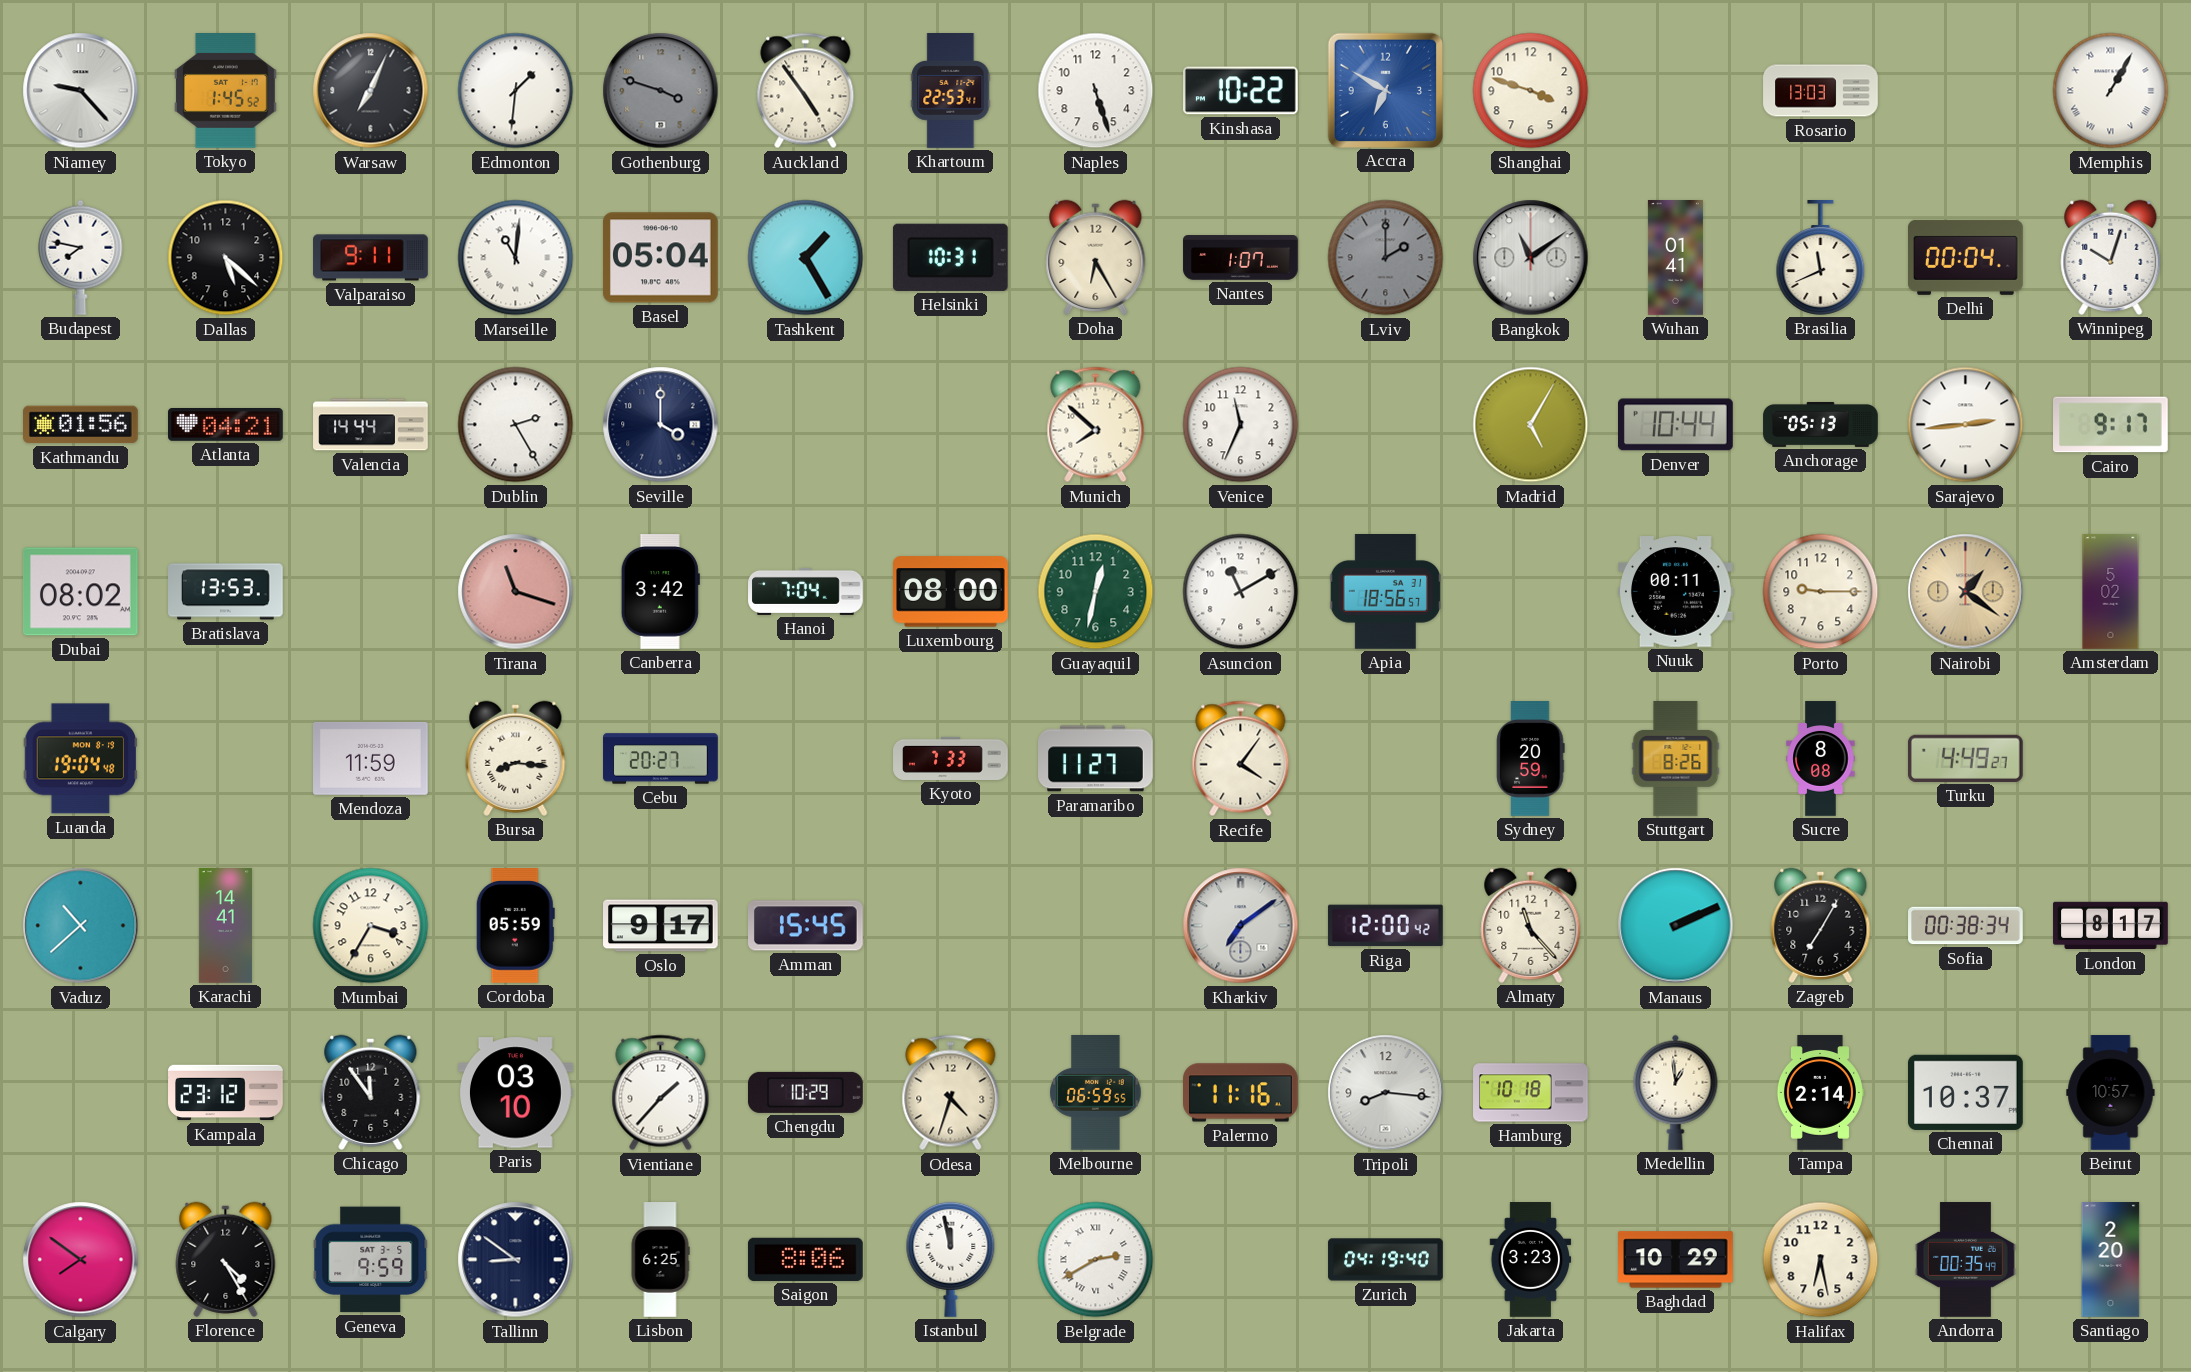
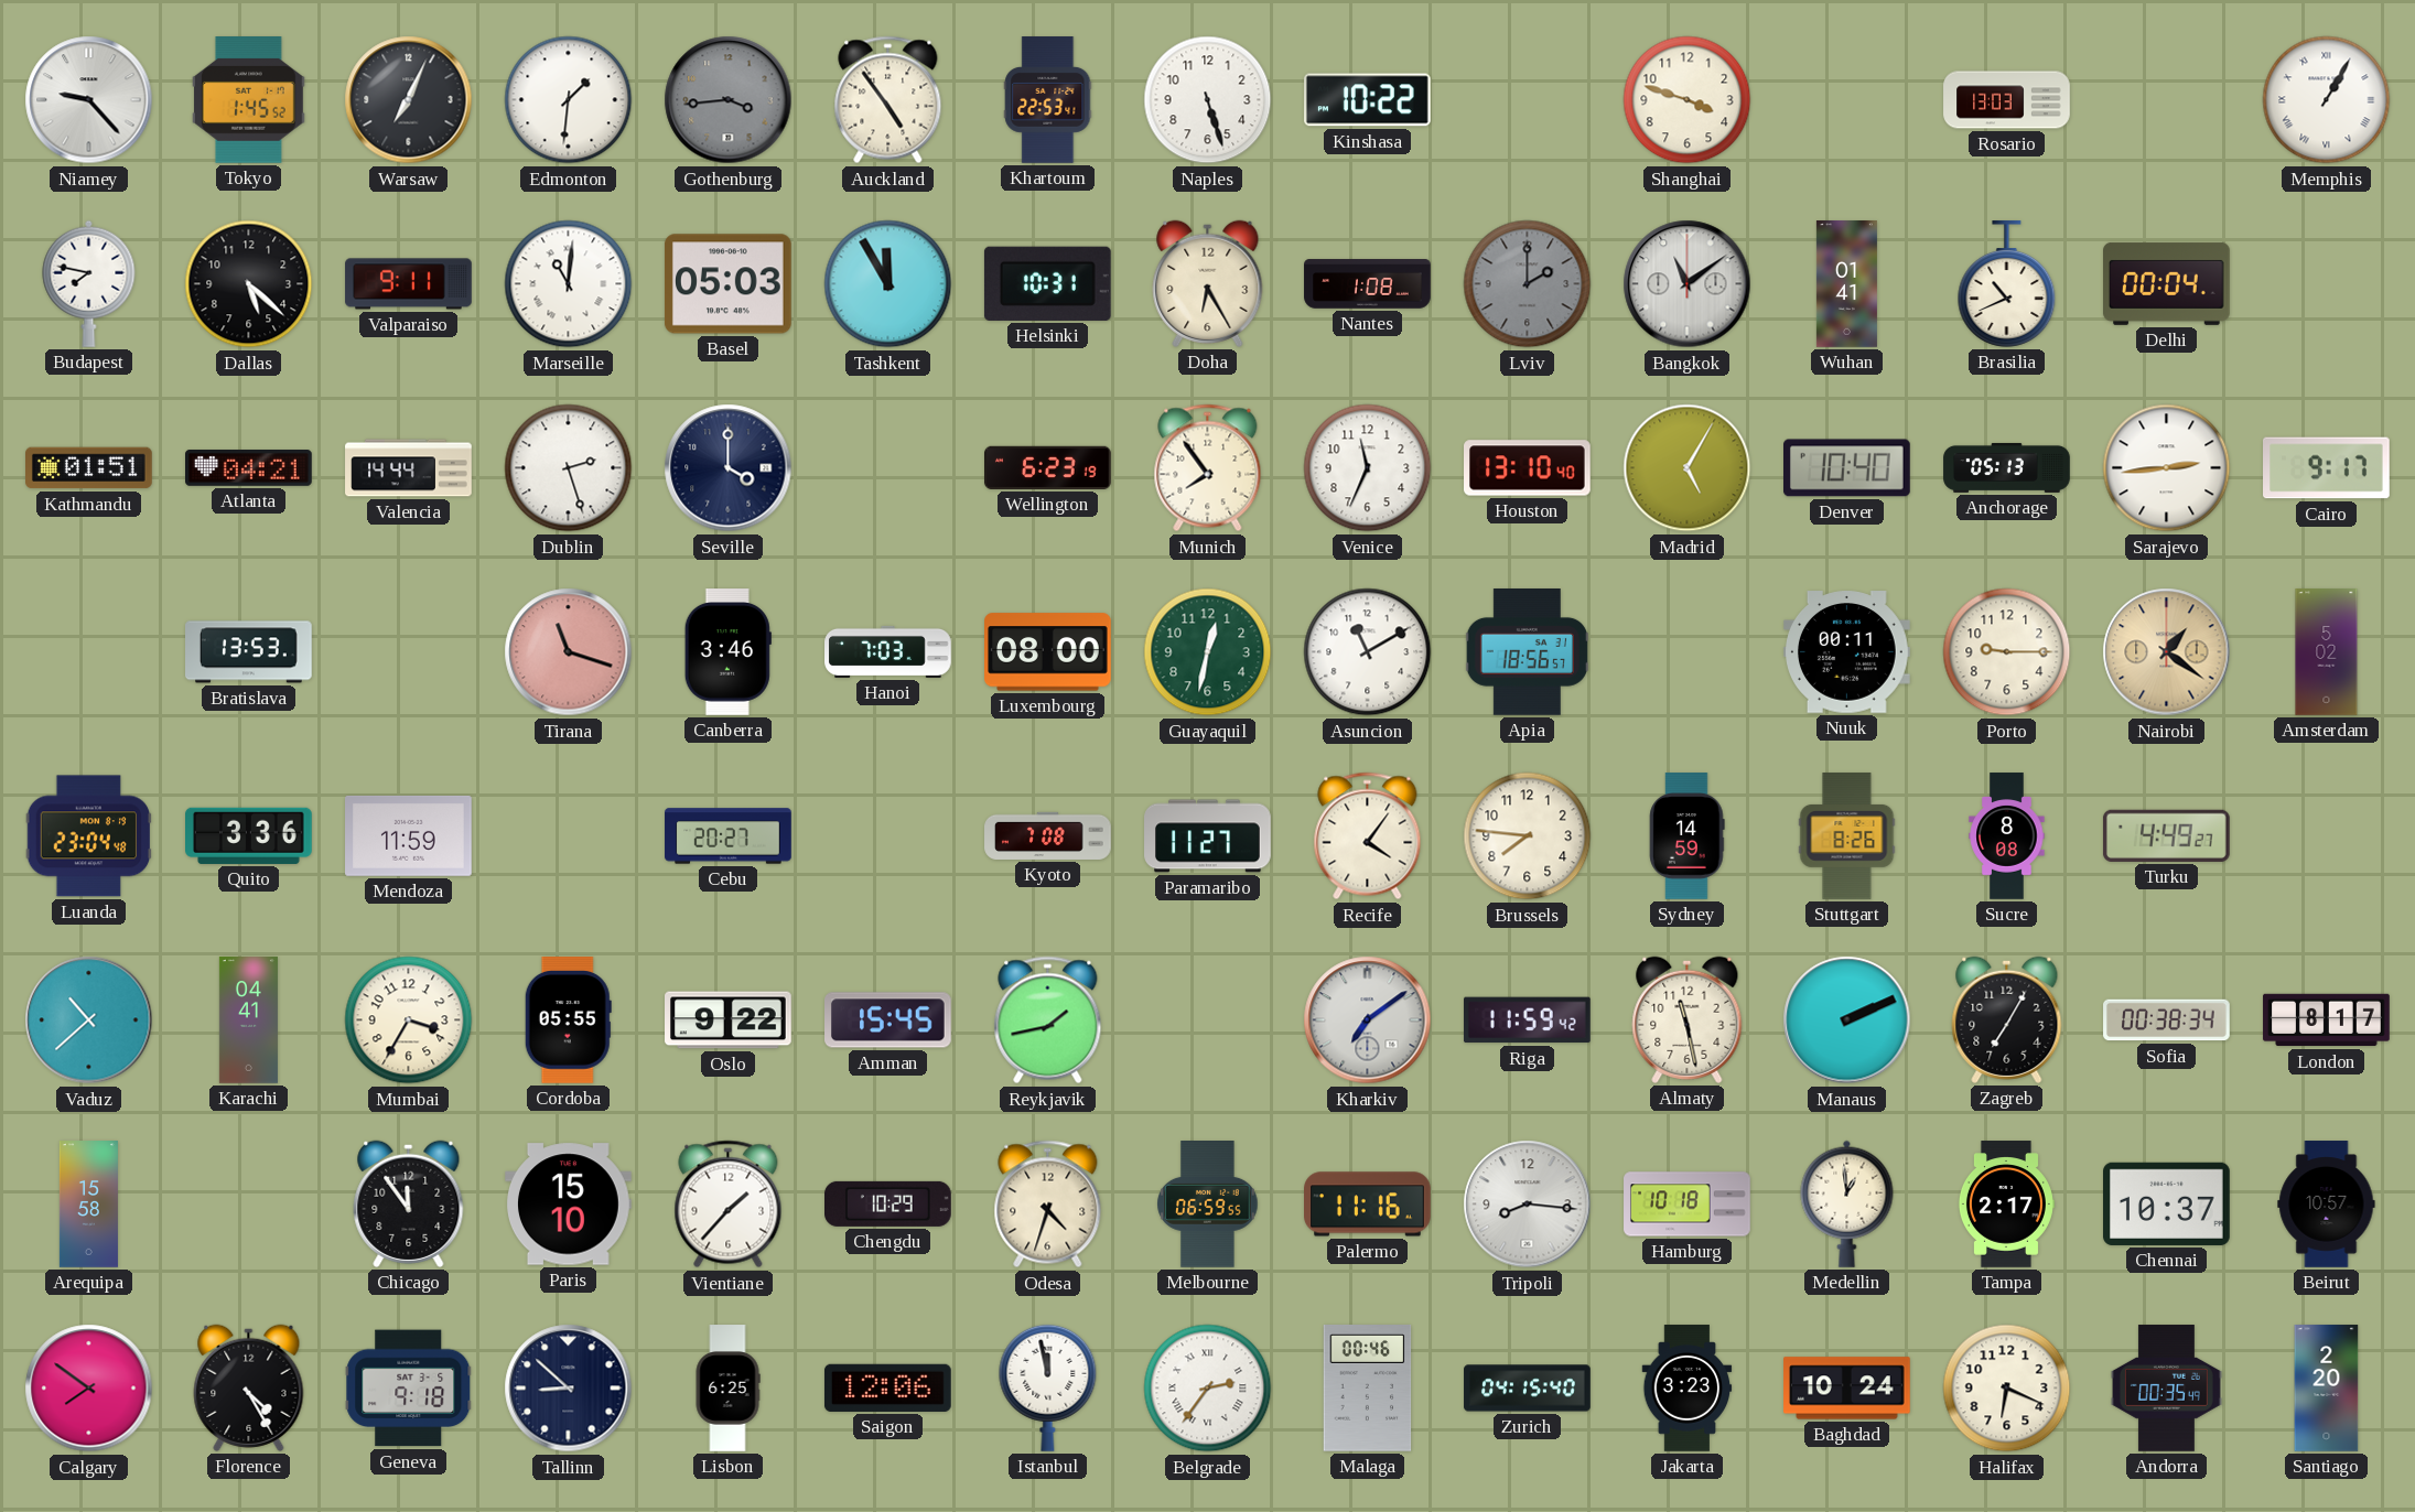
Gothenburg: 3:48 -> 3:44 (729, 100)
Accra: 6:50 -> none (1385, 90)
Basel: 05:04 -> 05:03 (727, 284)
Tashkent: 1:25 -> 11:55 (888, 284)
Nantes: 1:07 -> 1:08 (1368, 284)
Brasilia: 11:41 -> 10:41 (2007, 284)
Winnipeg: 10:03 -> none (2111, 257)
Kathmandu: 01:56 -> 01:51 (89, 468)
Dublin: 2:25 -> 2:27 (569, 468)
Wellington: none -> 6:23 (1048, 467)
Munich: 7:52 -> 7:54 (1208, 468)
Houston: none -> 13:10 (1528, 468)
Denver: 10:44 -> 10:40 (1847, 468)
Dubai: 08:02 -> none (81, 592)
Canberra: 3:42 -> 3:46 (727, 652)
Hanoi: 7:04 -> 7:03 (888, 651)
Luanda: 19:04 -> 23:04 (89, 836)
Quito: none -> 3:36 (249, 835)
Bursa: 8:16 -> none (516, 758)
Kyoto: 7:33 -> 7:08 (1048, 835)
Brussels: none -> 7:46 (1528, 836)
Sydney: 20:59 -> 14:59 (1688, 836)
Karachi: 14:41 -> 04:41 (248, 1020)
Cordoba: 05:59 -> 05:55 (568, 1020)
Oslo: 9:17 -> 9:22 (729, 1020)
Reykjavik: none -> 1:43 (1048, 1020)
Riga: 12:00 -> 11:59 (1527, 1020)
Almaty: 11:23 -> 11:28 (1688, 1019)
Arequipa: none -> 15:58 (88, 1205)
Kampala: 23:12 -> none (226, 1093)
Paris: 03:10 -> 15:10 (569, 1205)
Tampa: 2:14 -> 2:17 (2006, 1205)
Geneva: 9:59 -> 9:18 (409, 1389)
Tallinn: 8:51 -> 8:52 (569, 1389)
Saigon: 8:06 -> 12:06 (887, 1387)
Belgrade: 2:40 -> 2:36 (1208, 1389)
Malaga: none -> 00:46 (1368, 1389)
Zurich: 04:19 -> 04:15 (1528, 1389)
Baghdad: 10:29 -> 10:24 (1847, 1389)
Halifax: 6:28 -> 6:19 (2007, 1389)
